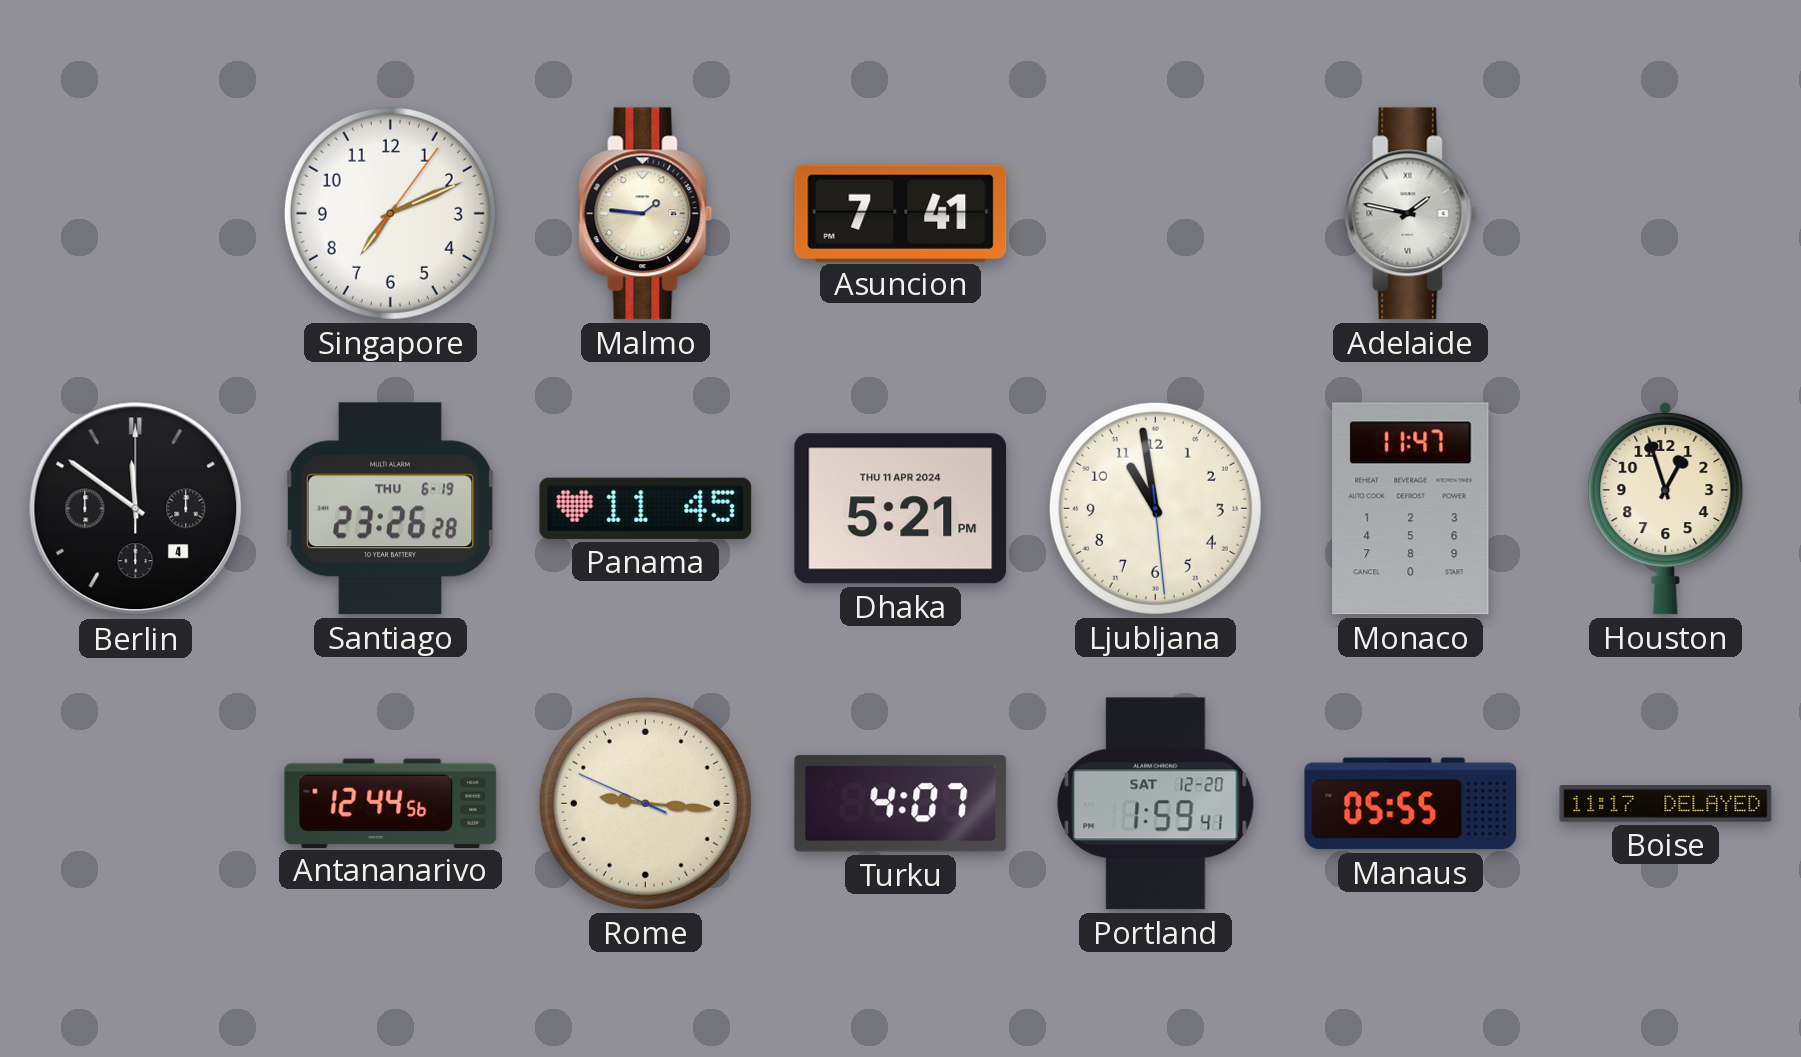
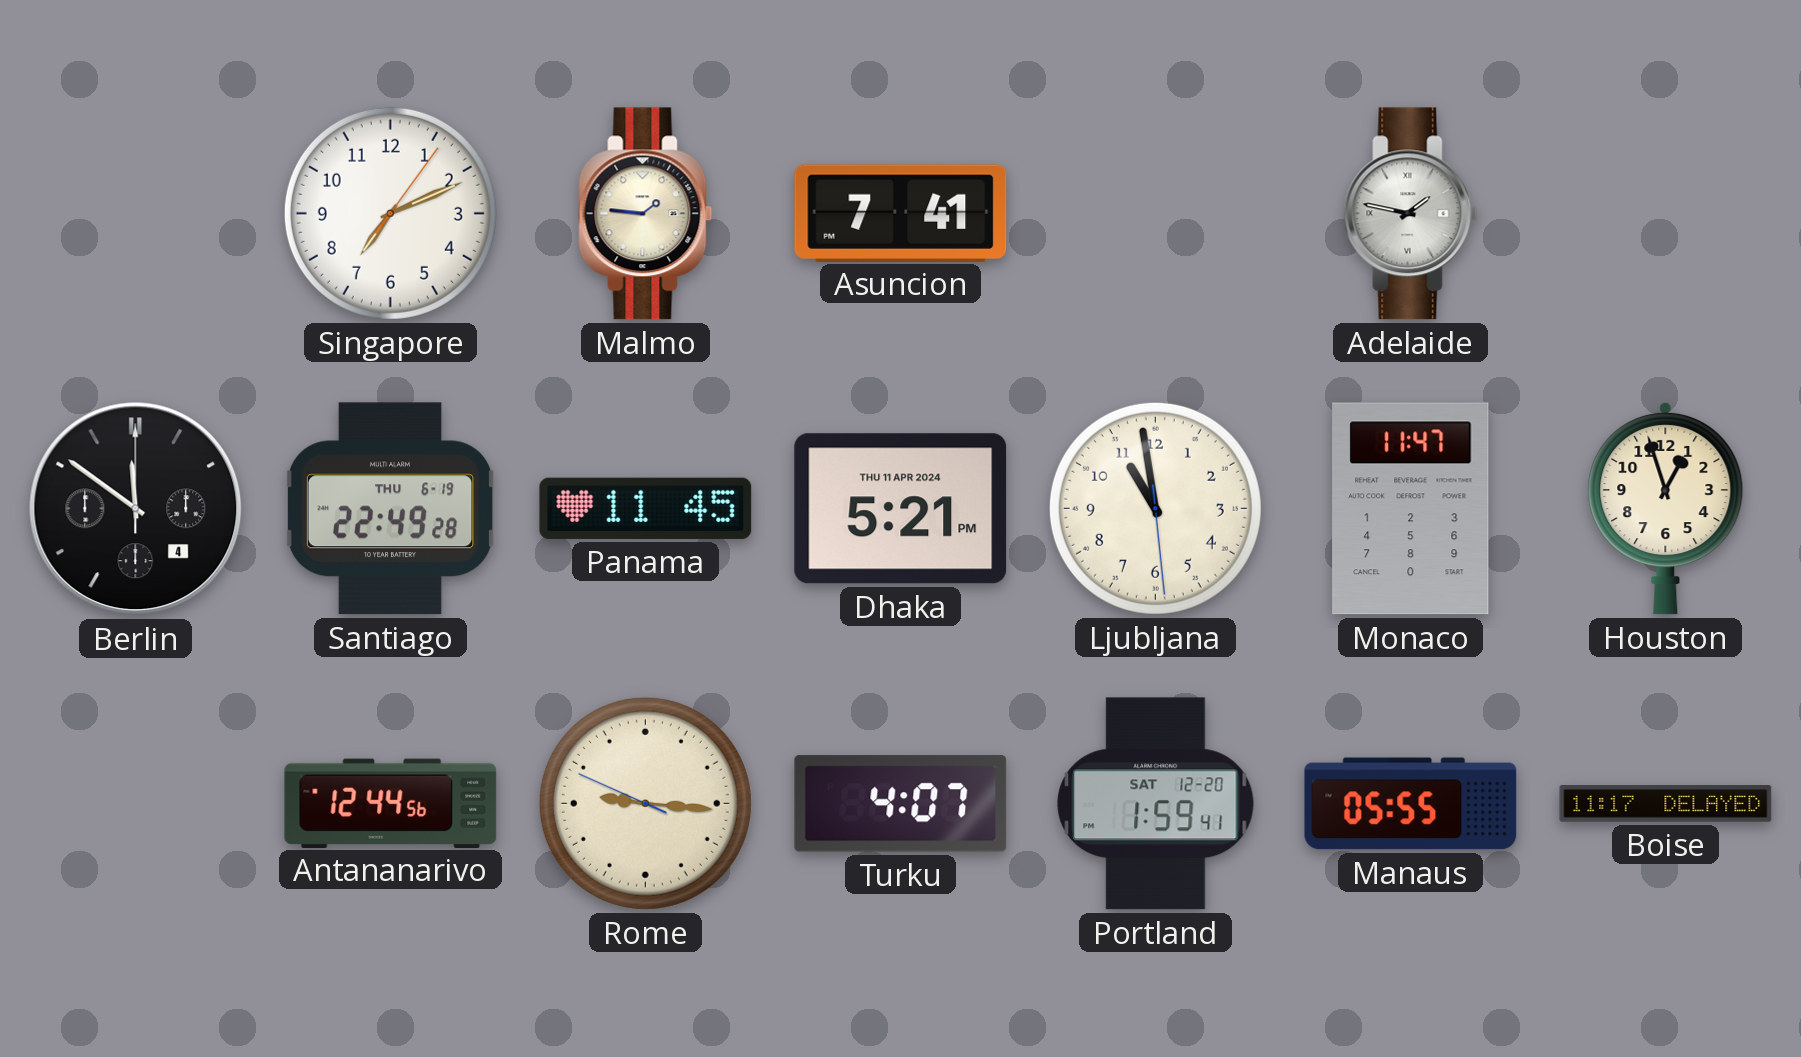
Santiago: 23:26 -> 22:49 (390, 509)
